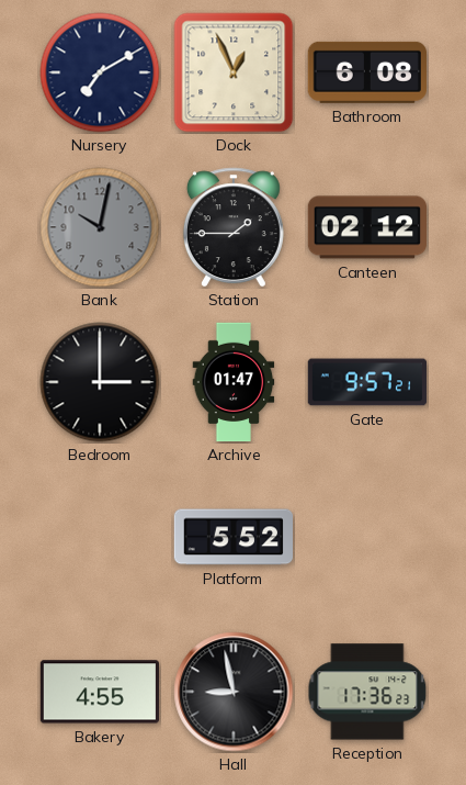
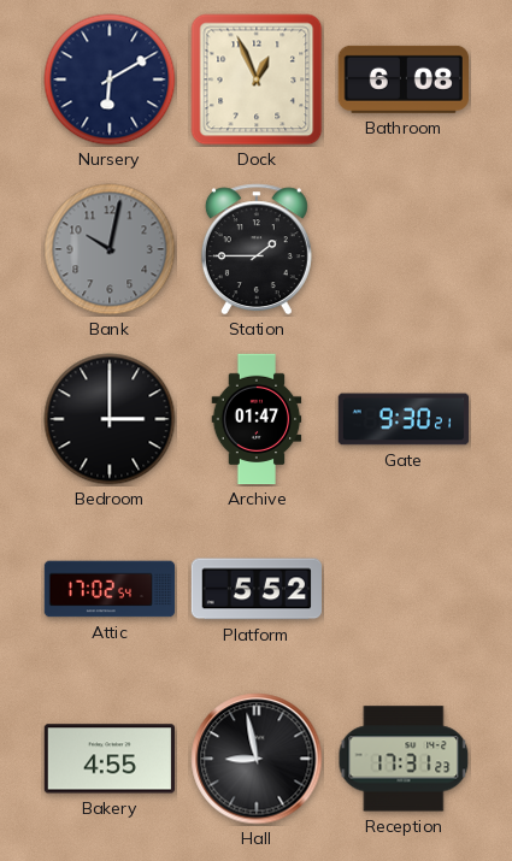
Nursery: 7:10 -> 6:10 (110, 79)
Canteen: 02:12 -> none (366, 227)
Gate: 9:57 -> 9:30 (404, 419)
Attic: none -> 17:02 (110, 589)
Reception: 17:36 -> 17:31 (404, 759)
